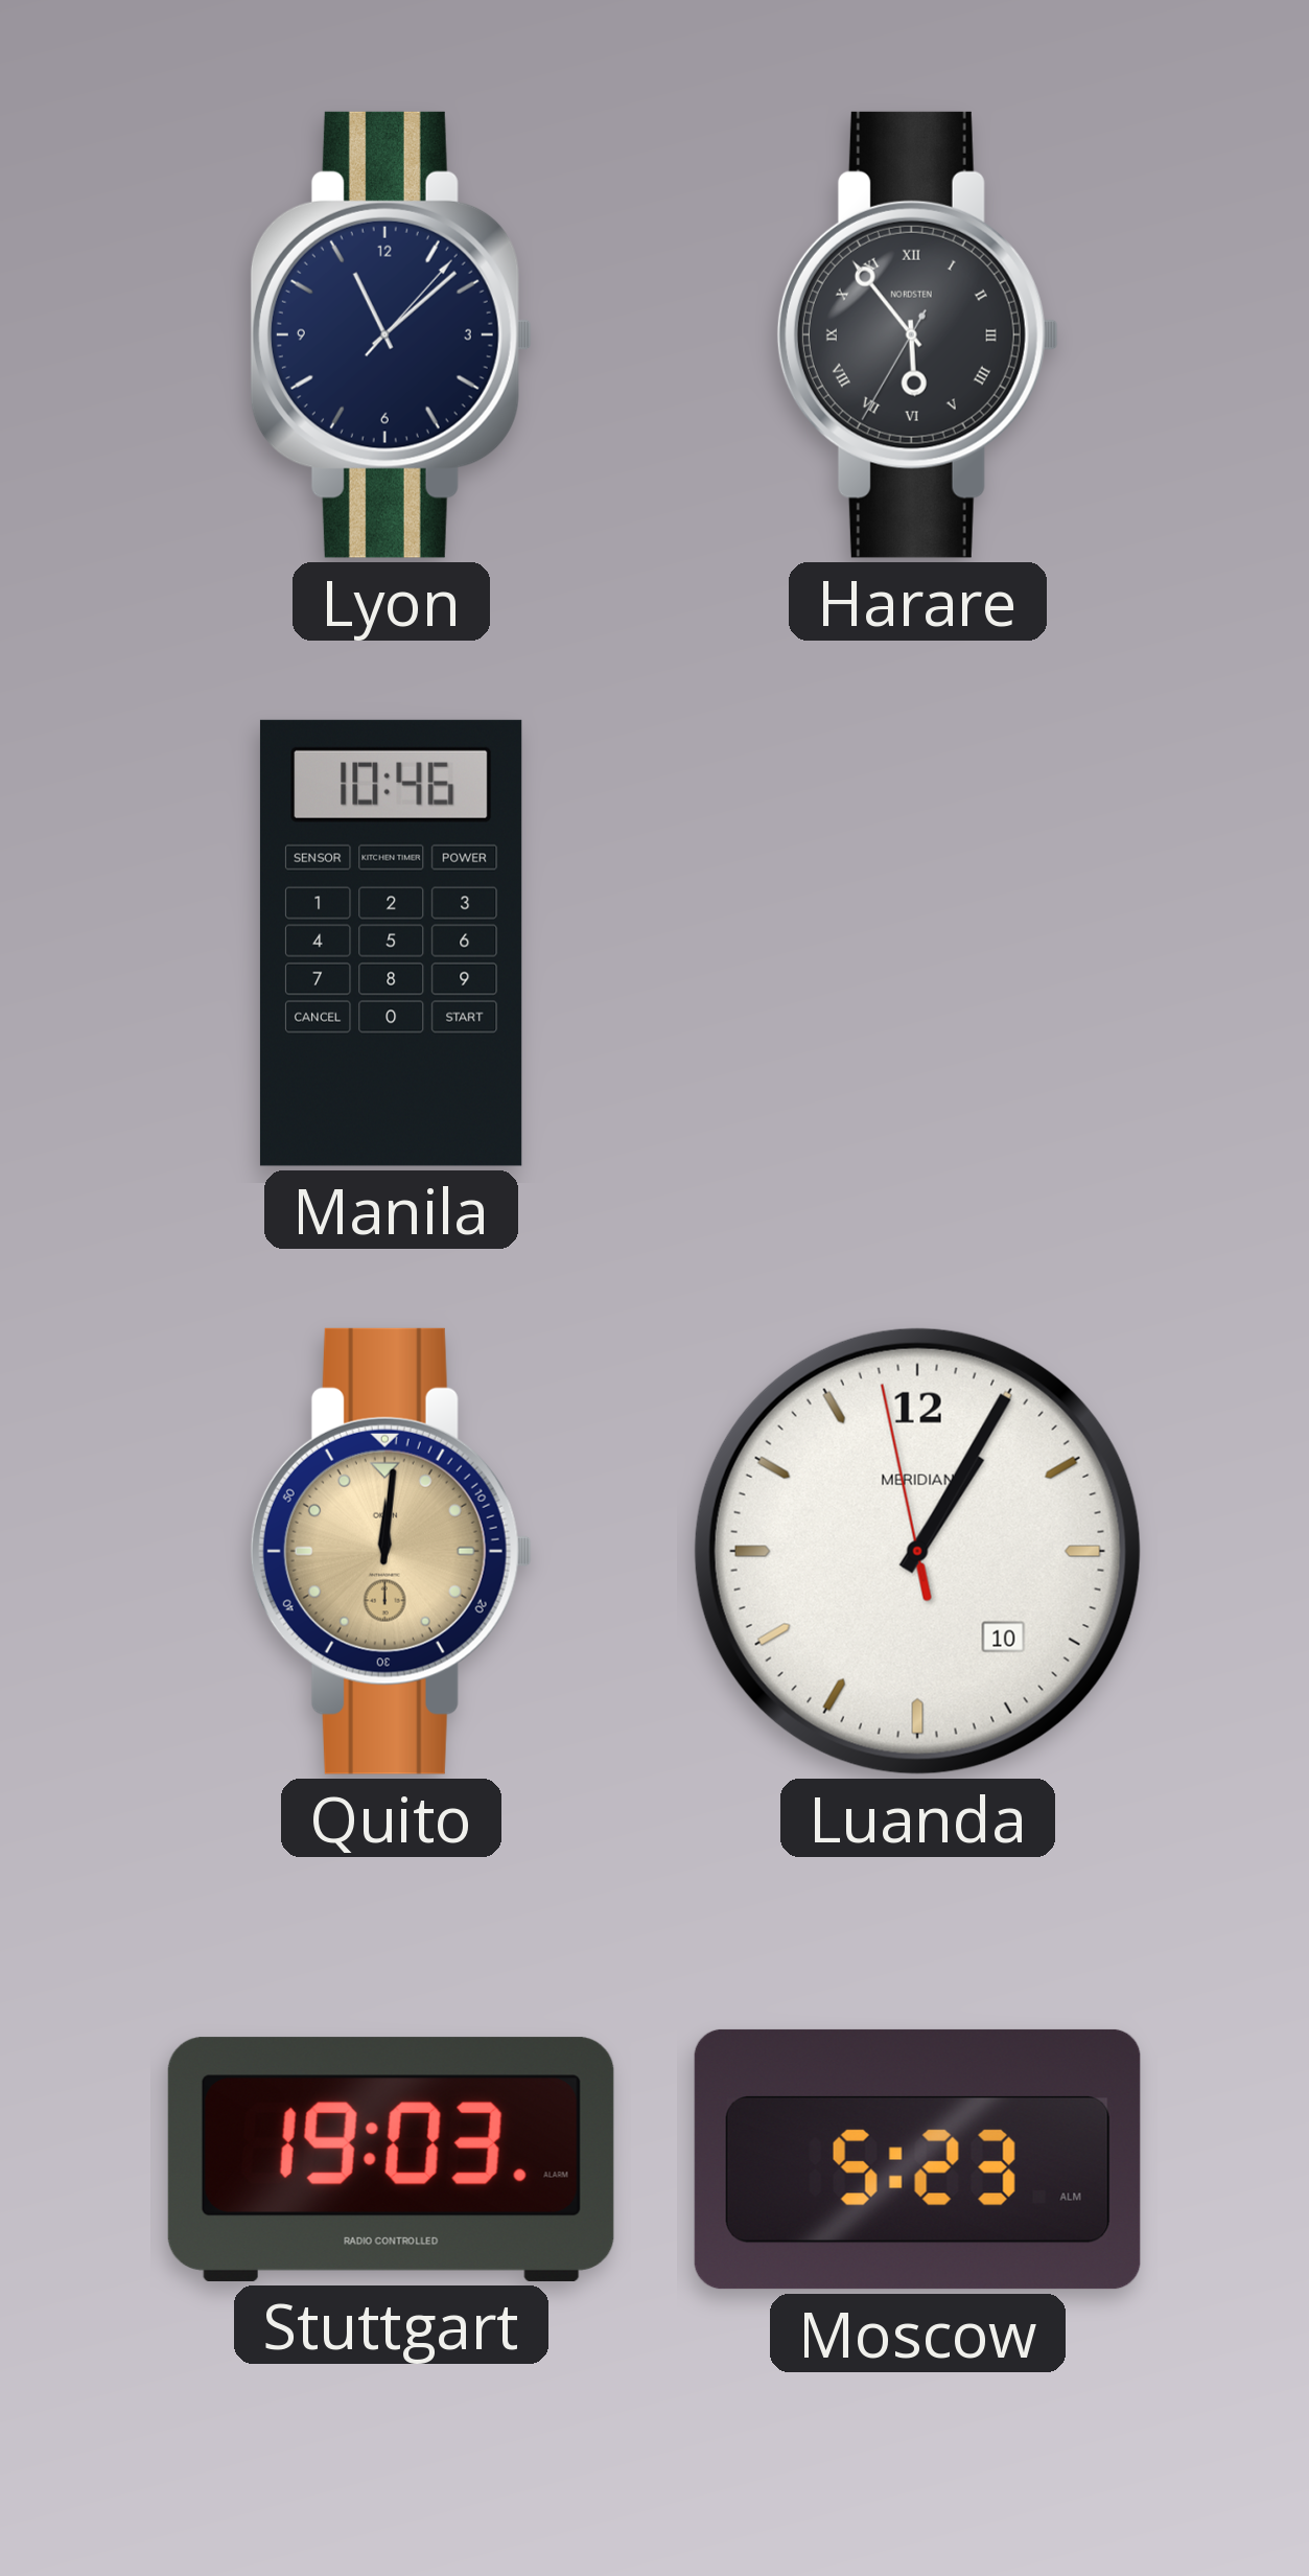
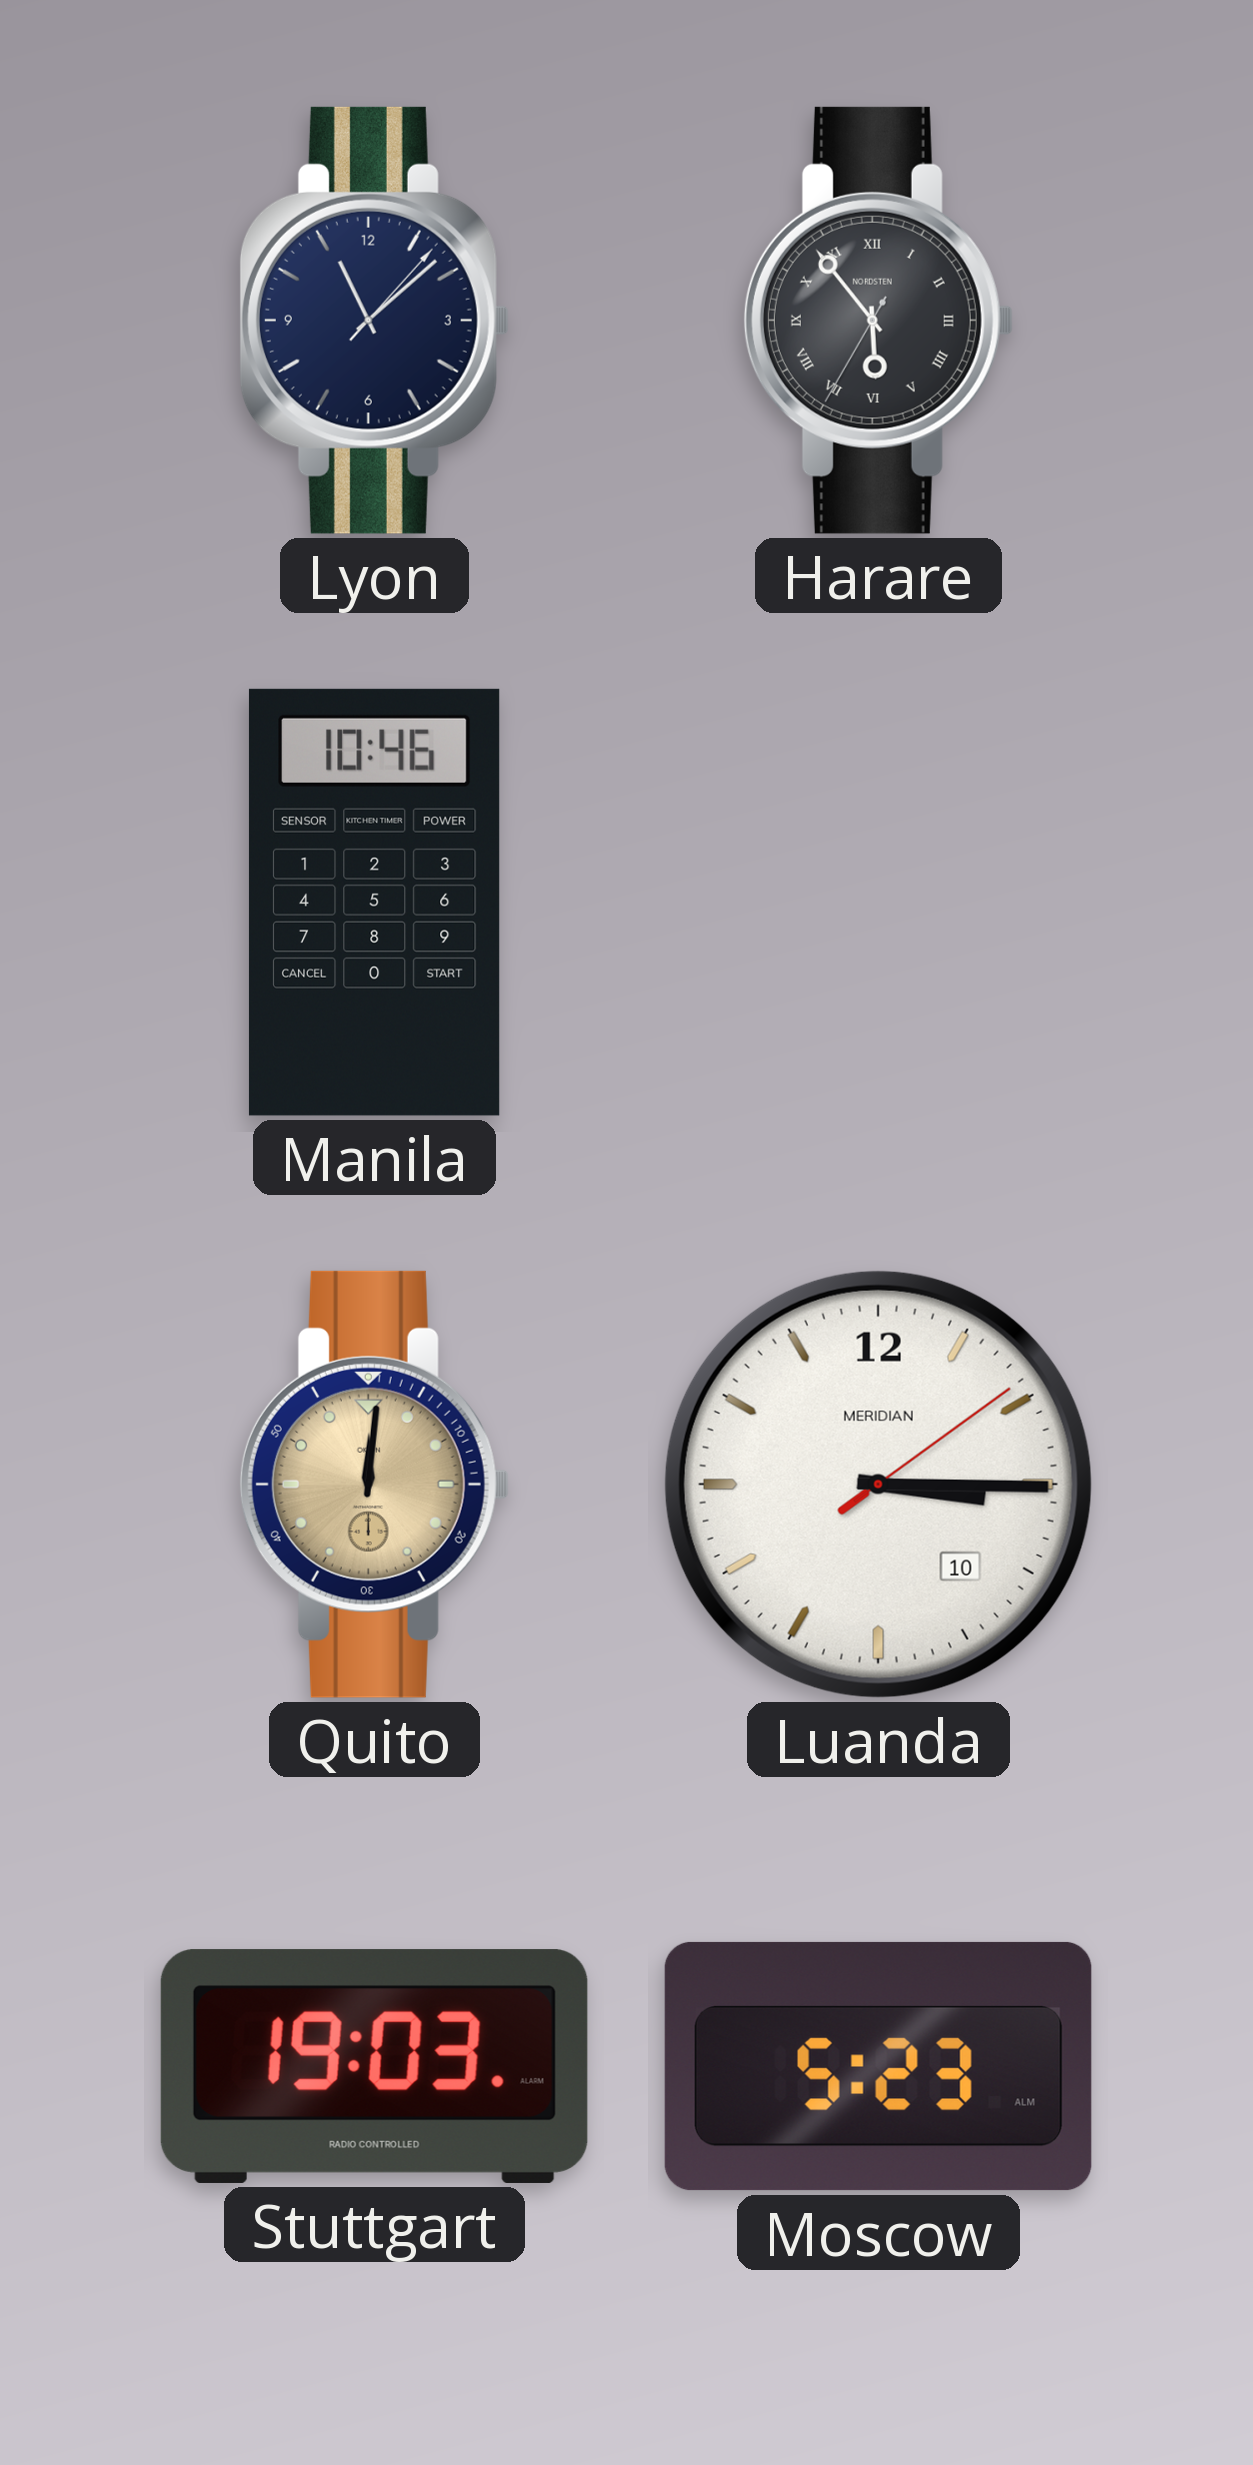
Luanda: 1:04 -> 3:15 (878, 1484)
